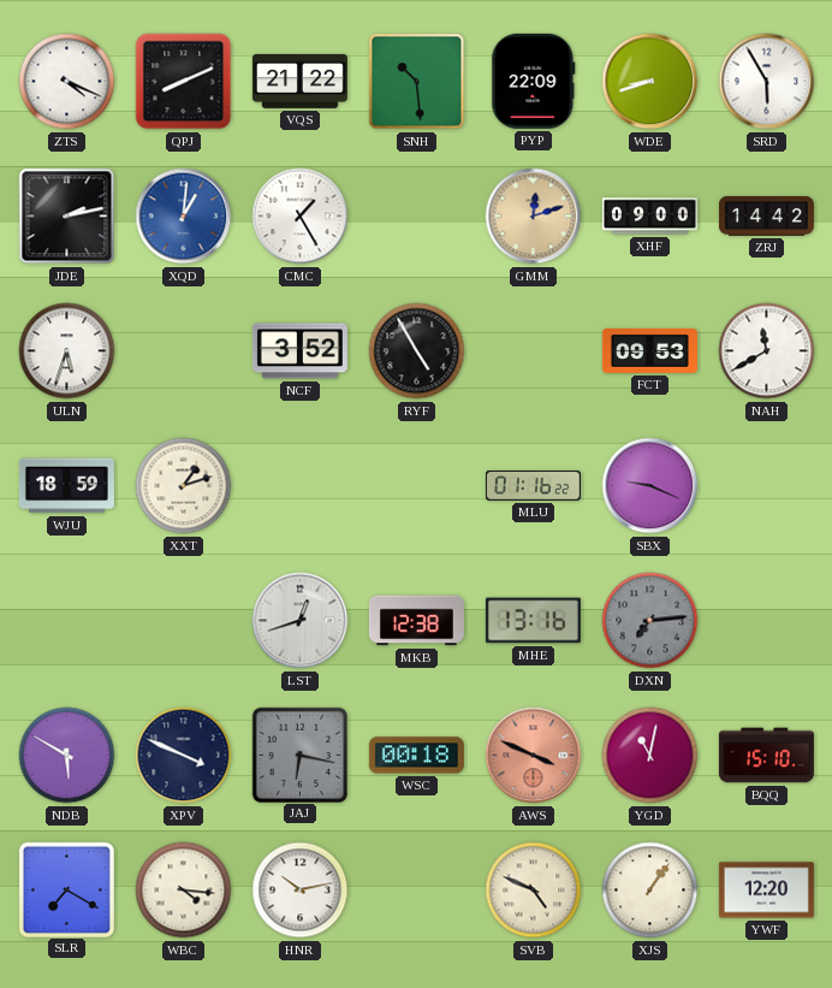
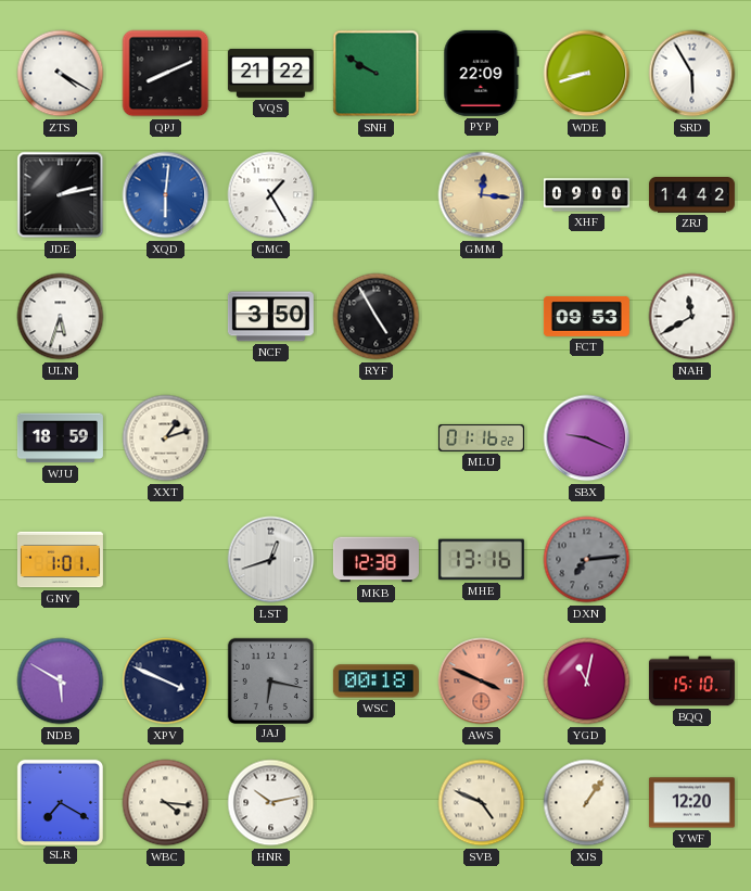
ZTS: 4:19 -> 4:20 (61, 74)
SNH: 10:29 -> 9:50 (377, 74)
XQD: 1:01 -> 6:01 (166, 195)
GMM: 12:12 -> 12:16 (482, 195)
NCF: 3:52 -> 3:50 (270, 317)
GNY: none -> 1:01 (60, 560)
